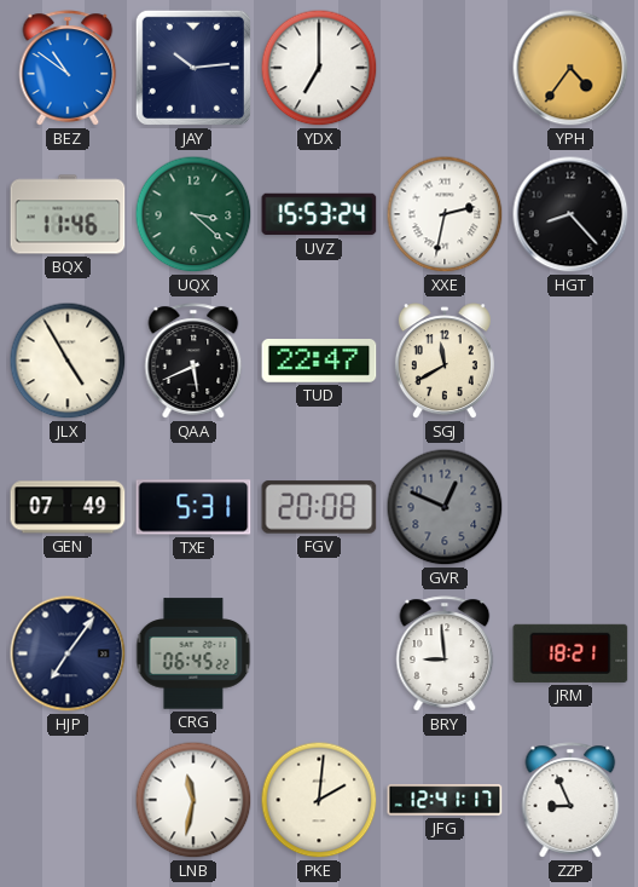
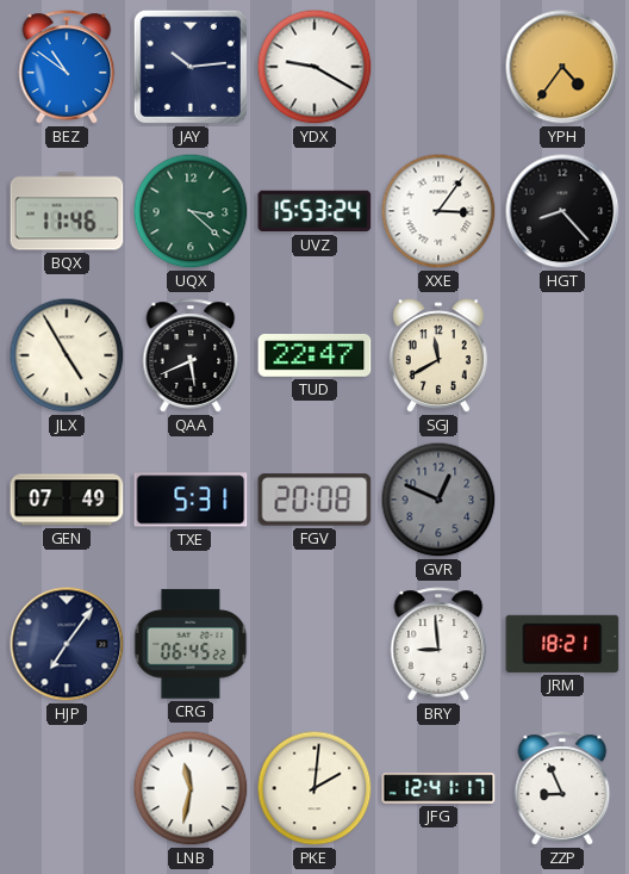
YDX: 7:00 -> 9:20 (314, 67)
XXE: 2:32 -> 3:06 (438, 211)
